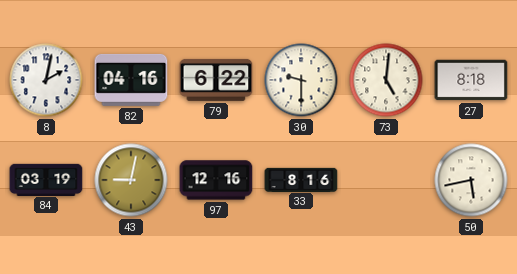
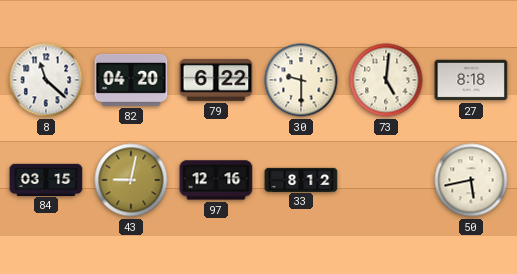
8: 2:02 -> 11:22 (46, 80)
82: 04:16 -> 04:20 (131, 80)
84: 03:19 -> 03:15 (46, 179)
33: 8:16 -> 8:12 (301, 179)
